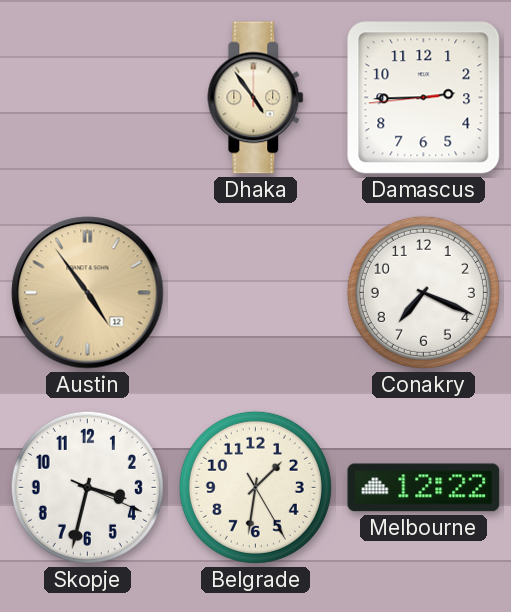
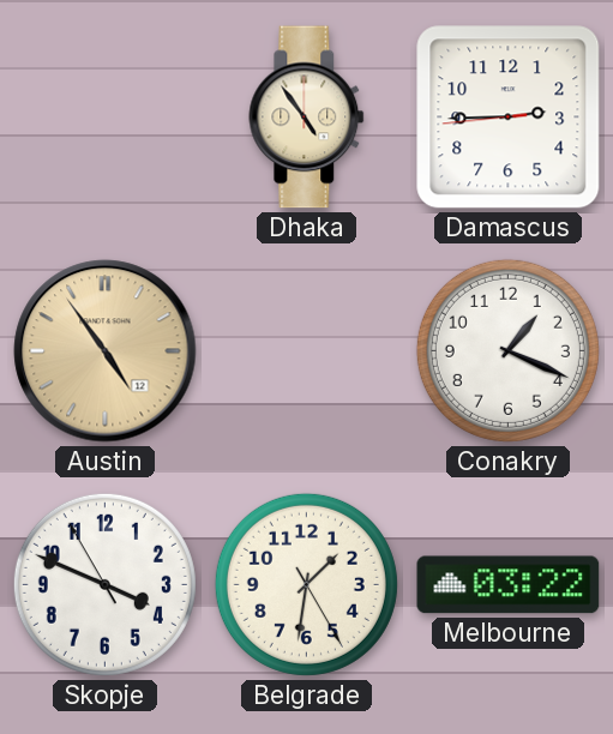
Conakry: 7:19 -> 1:19 (507, 350)
Skopje: 3:32 -> 3:48 (104, 584)
Melbourne: 12:22 -> 03:22 (509, 585)
